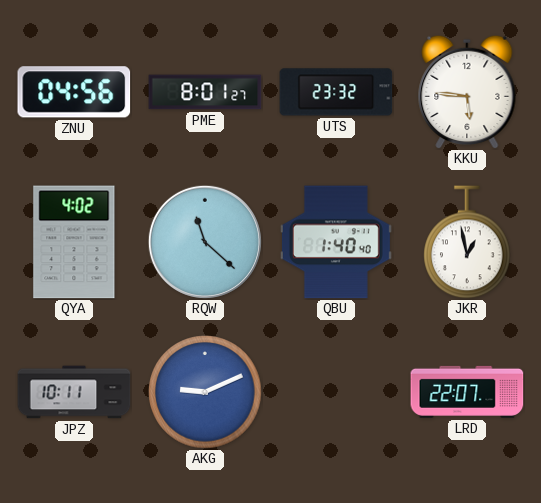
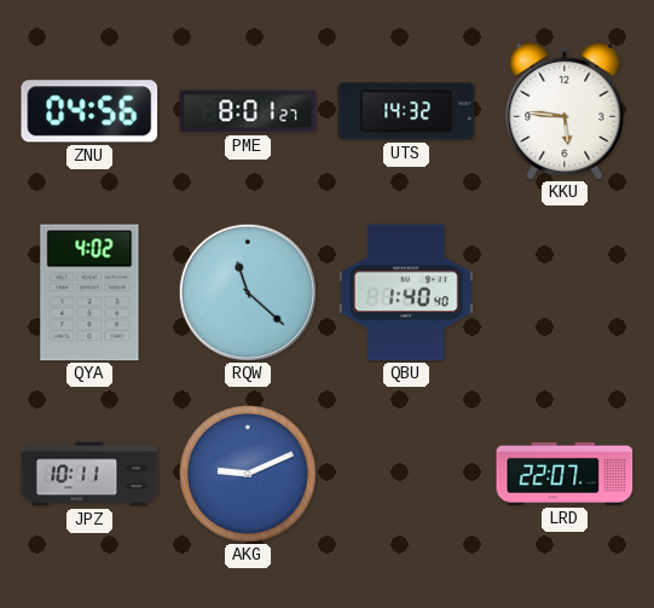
UTS: 23:32 -> 14:32 (406, 111)
JKR: 12:58 -> none (467, 242)
